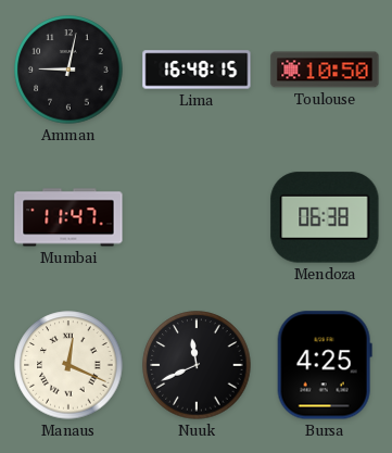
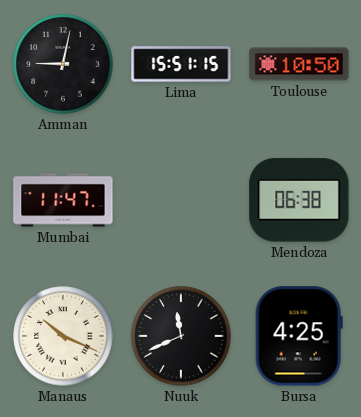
Lima: 16:48 -> 15:51 (181, 64)
Manaus: 12:19 -> 10:19 (63, 336)
